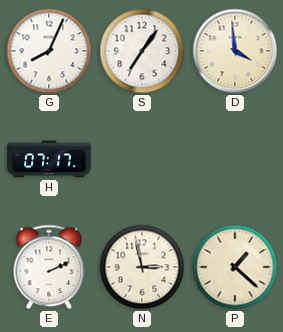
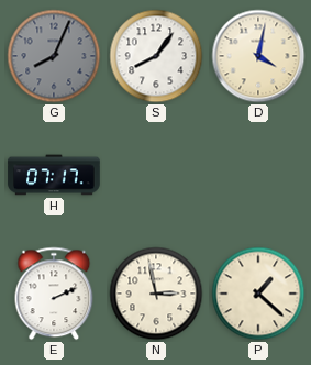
G dial: white -> grey (54, 56)
S: 7:06 -> 8:06 (156, 56)
D: 3:59 -> 4:02 (258, 56)
